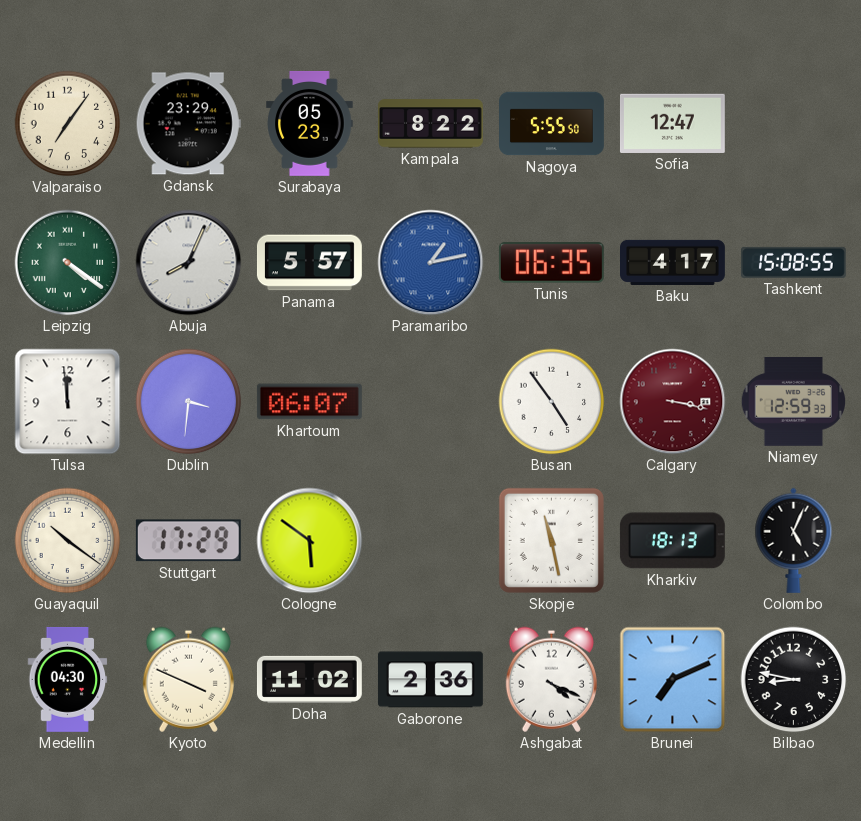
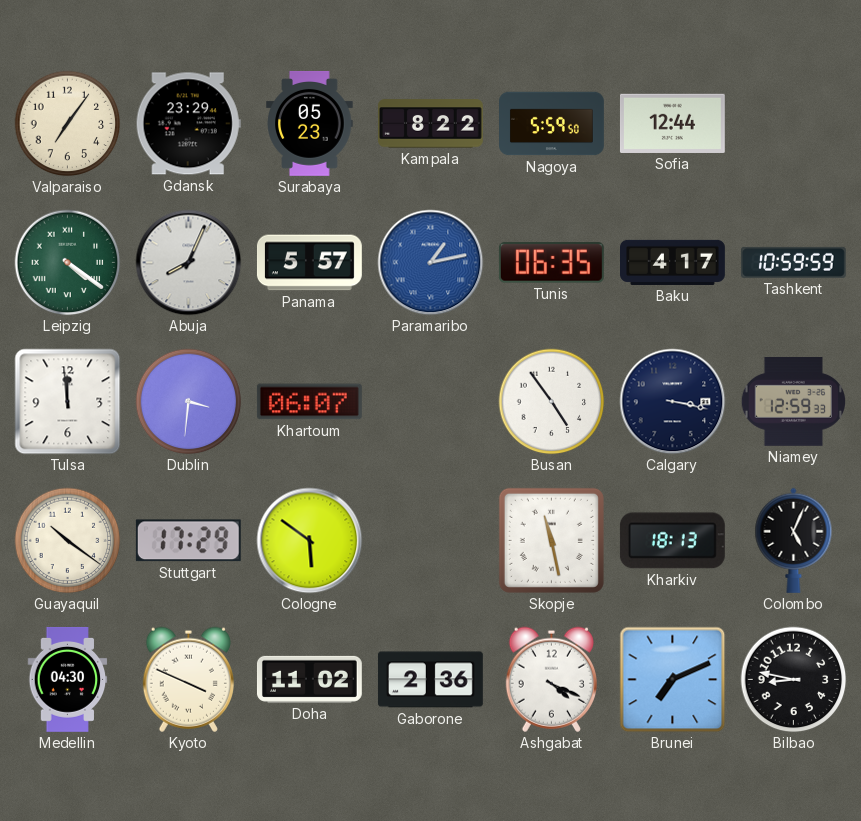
Nagoya: 5:55 -> 5:59 (552, 124)
Sofia: 12:47 -> 12:44 (672, 123)
Tashkent: 15:08 -> 10:59 (793, 262)
Calgary dial: burgundy -> navy (673, 402)
